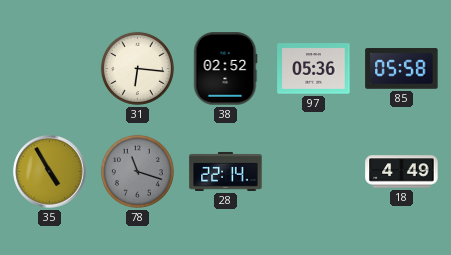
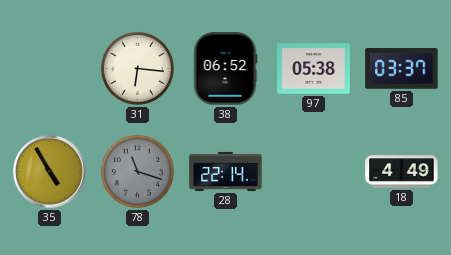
38: 02:52 -> 06:52 (225, 69)
97: 05:36 -> 05:38 (314, 69)
85: 05:58 -> 03:37 (402, 69)
